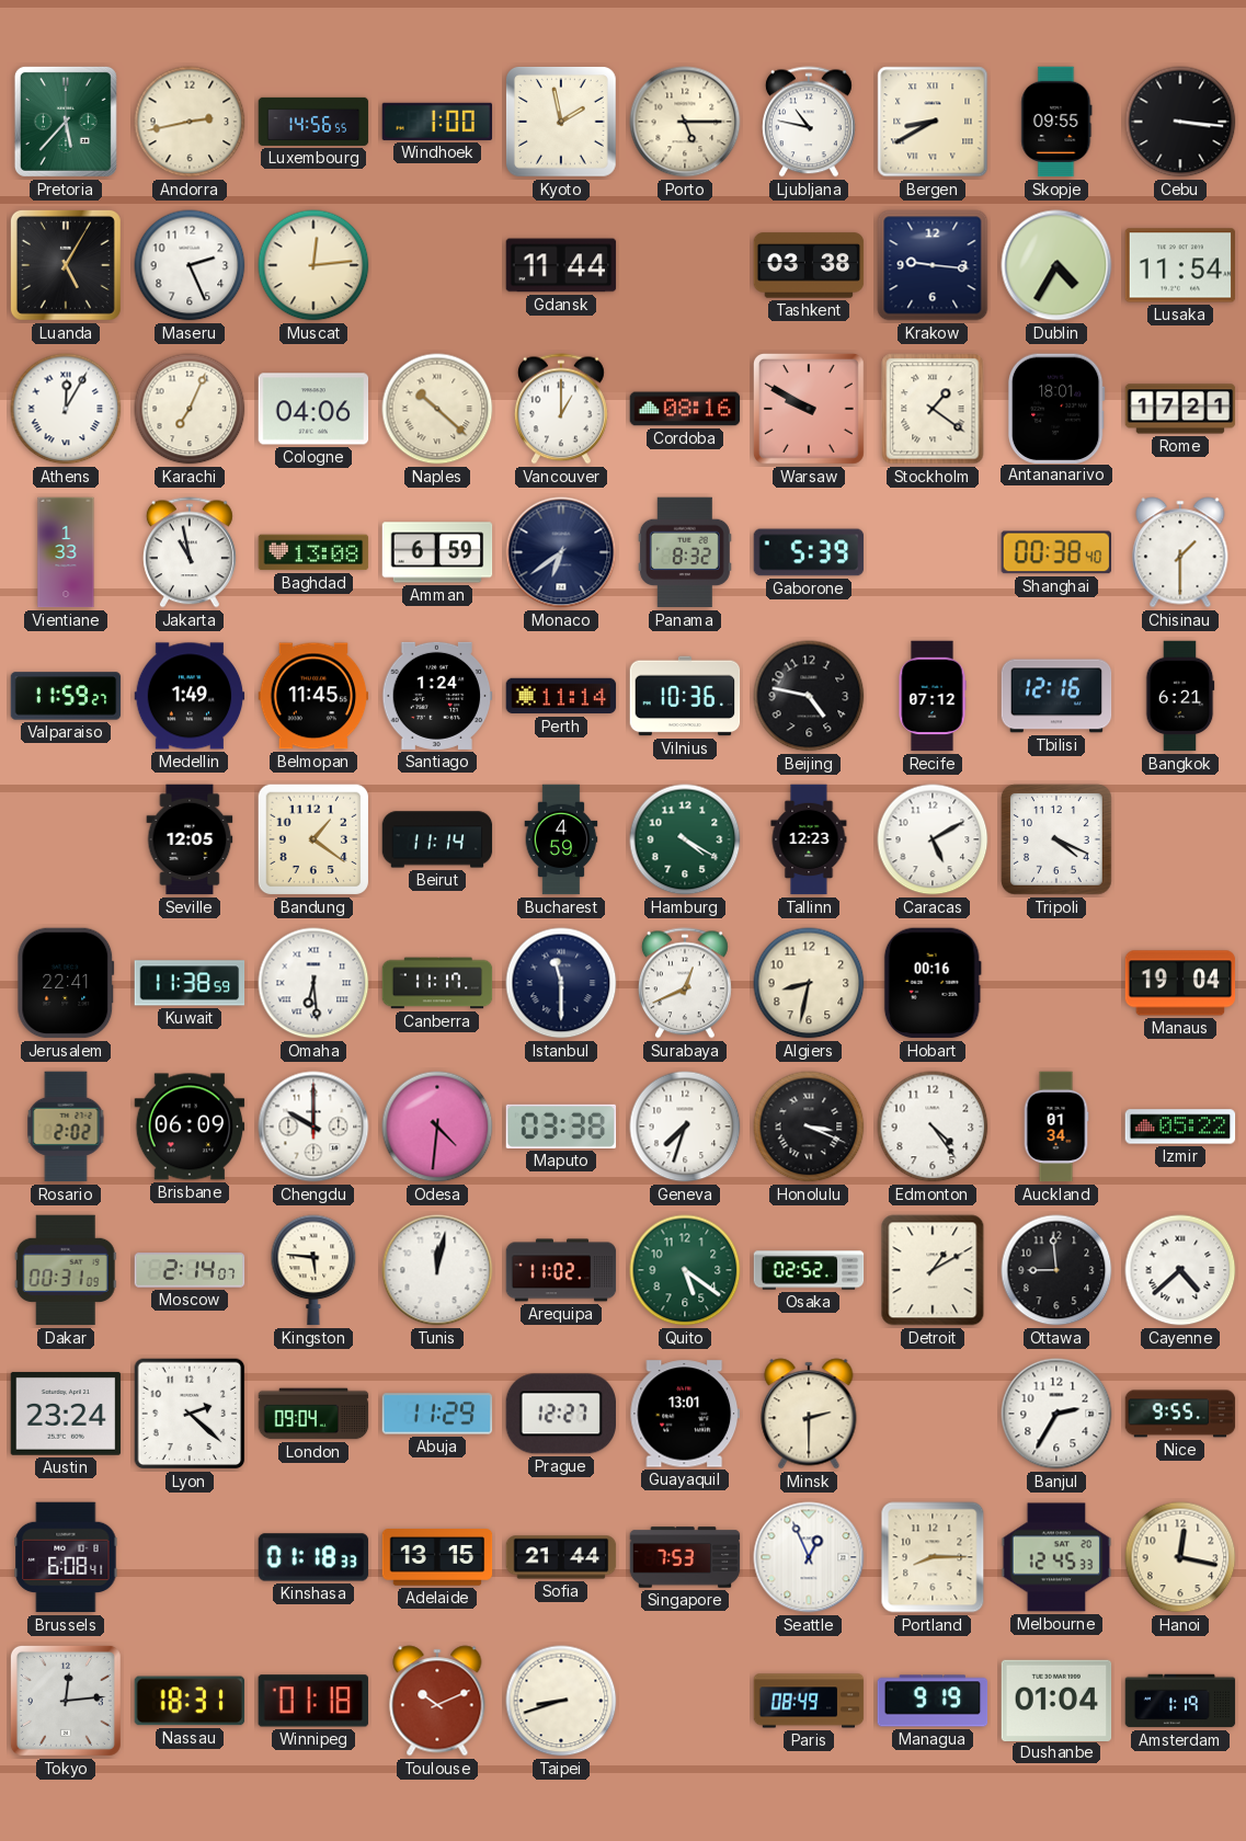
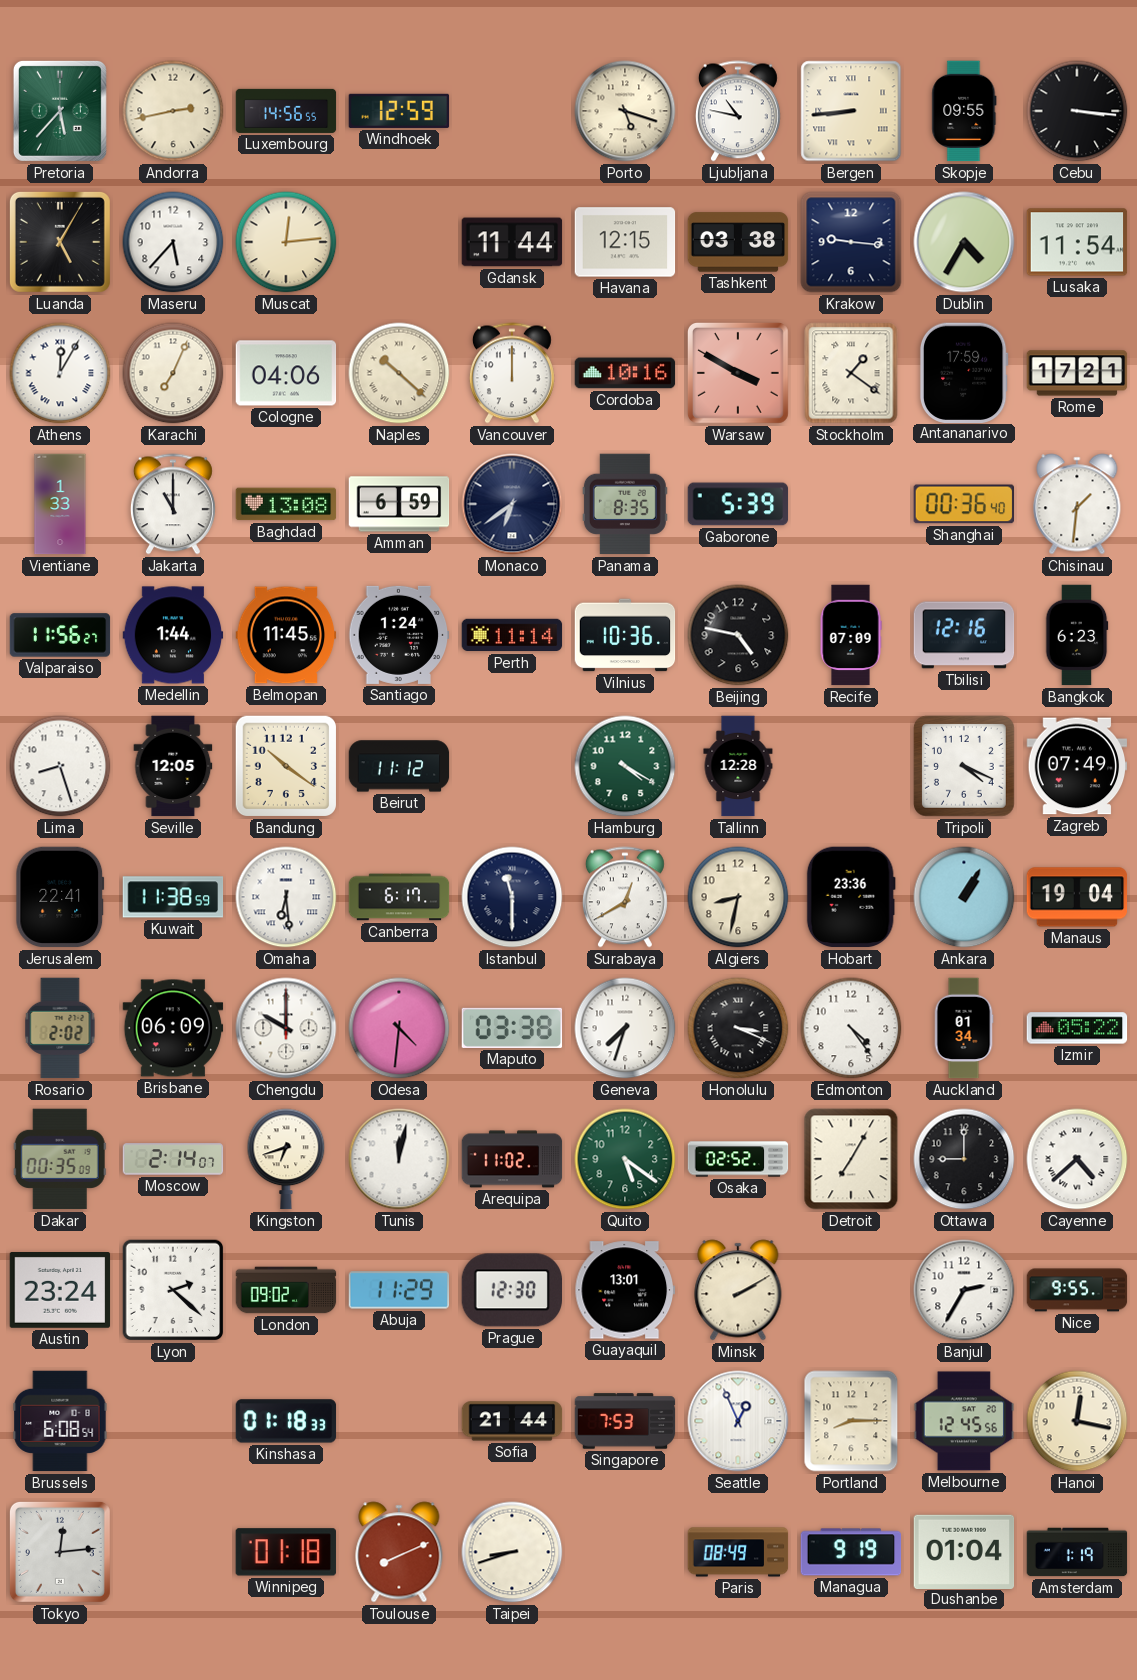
Windhoek: 1:00 -> 12:59 (399, 111)
Kyoto: 1:58 -> none (562, 123)
Porto: 5:15 -> 5:18 (625, 111)
Bergen: 8:40 -> 8:44 (851, 111)
Maseru: 2:26 -> 5:37 (173, 242)
Havana: none -> 12:15 (625, 242)
Vancouver: 1:00 -> 12:00 (512, 373)
Cordoba: 08:16 -> 10:16 (625, 373)
Warsaw: 9:50 -> 3:50 (738, 373)
Antananarivo: 18:01 -> 17:59 (964, 372)
Jakarta: 10:58 -> 11:00 (173, 504)
Panama: 8:32 -> 8:35 (625, 504)
Shanghai: 00:38 -> 00:36 (963, 504)
Chisinau: 1:30 -> 1:31 (1077, 504)
Valparaiso: 11:59 -> 11:56 (60, 635)
Medellin: 1:49 -> 1:44 (173, 635)
Recife: 07:12 -> 07:09 (851, 635)
Bangkok: 6:21 -> 6:23 (1077, 635)
Lima: none -> 8:27 (60, 766)
Bandung: 1:21 -> 10:21 (286, 766)
Beirut: 11:14 -> 11:12 (399, 766)
Bucharest: 4:59 -> none (561, 839)
Tallinn: 12:23 -> 12:28 (738, 766)
Caracas: 5:10 -> none (933, 839)
Zagreb: none -> 07:49 (1077, 766)
Canberra: 11:17 -> 6:17 (399, 897)
Surabaya: 12:41 -> 12:40 (625, 897)
Hobart: 00:16 -> 23:36 (851, 897)
Ankara: none -> 1:05 (964, 897)
Dakar: 00:31 -> 00:35 (60, 1159)
Kingston: 5:46 -> 6:42 (286, 1159)
Detroit: 1:10 -> 7:05 (851, 1159)
Ottawa: 8:59 -> 9:00 (964, 1159)
London: 09:04 -> 09:02 (286, 1290)
Prague: 12:27 -> 12:30 (511, 1290)
Minsk: 2:30 -> 2:10 (738, 1290)
Brussels: 6:08:41 -> 6:08:54 (60, 1421)
Adelaide: 13:15 -> none (437, 1557)
Melbourne: 12:45:33 -> 12:45:56 (964, 1421)
Nassau: 18:31 -> none (190, 1701)
Toulouse: 10:11 -> 8:11 (399, 1552)
